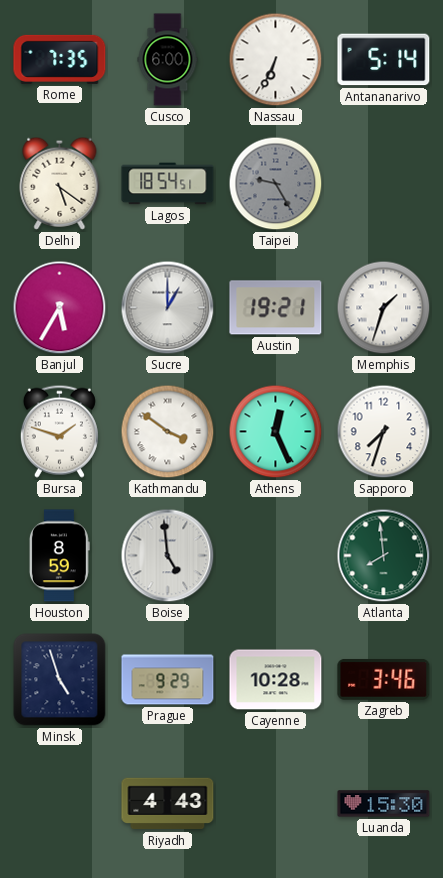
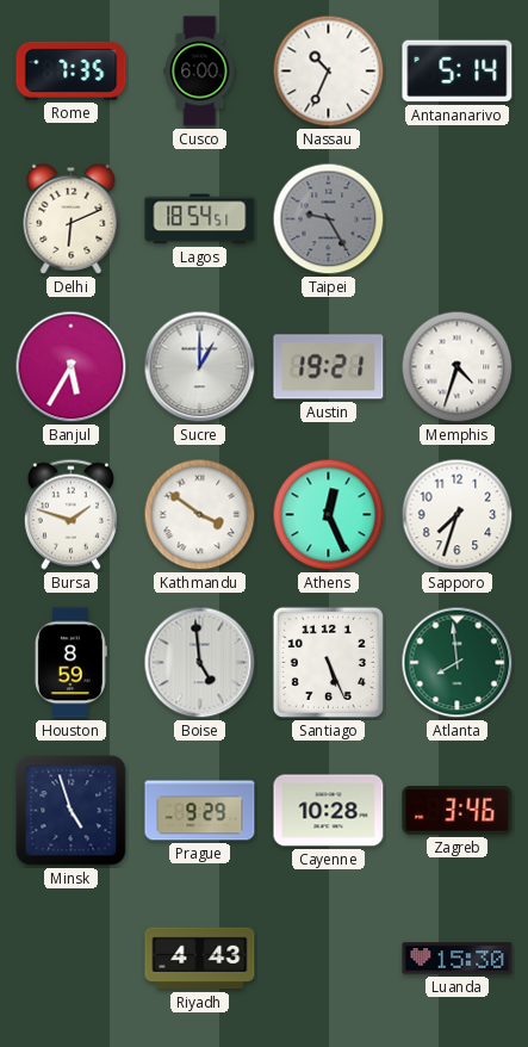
Nassau: 6:34 -> 10:34 (329, 72)
Delhi: 5:21 -> 6:11 (72, 218)
Memphis: 1:33 -> 4:33 (458, 367)
Santiago: none -> 5:26 (328, 662)
